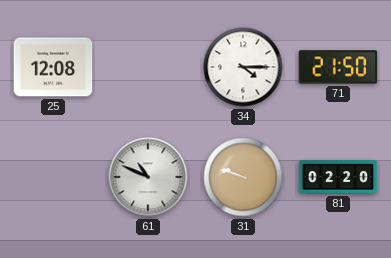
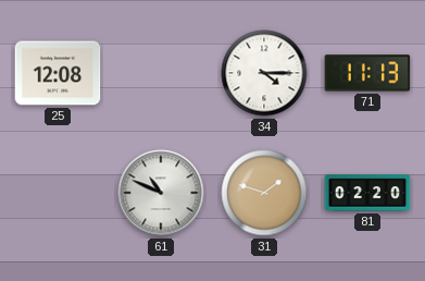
71: 21:50 -> 11:13 (367, 73)
31: 9:48 -> 1:48 (264, 193)
